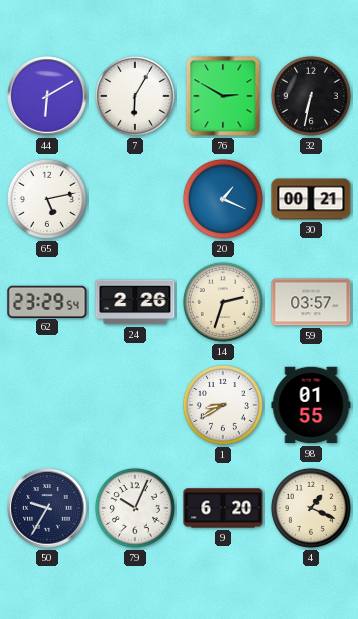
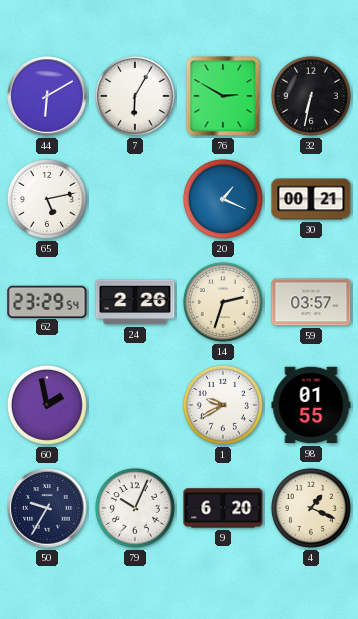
60: none -> 1:58 (47, 405)
1: 8:40 -> 9:40 (223, 405)
